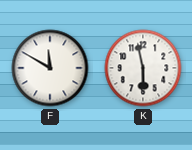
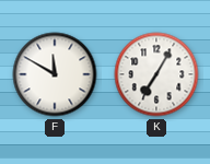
K: 5:58 -> 7:05 (156, 74)
